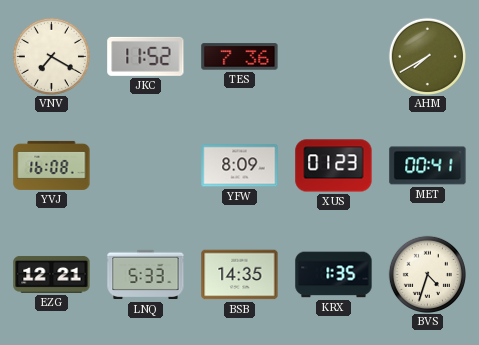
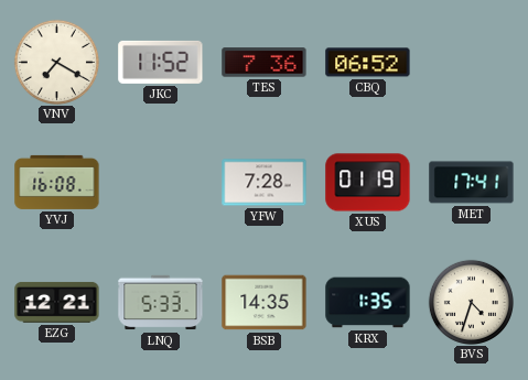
CBQ: none -> 06:52 (368, 63)
AHM: 7:40 -> none (427, 56)
YFW: 8:09 -> 7:28 (265, 183)
XUS: 01:23 -> 01:19 (368, 183)
MET: 00:41 -> 17:41 (472, 183)
